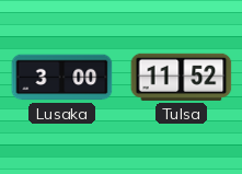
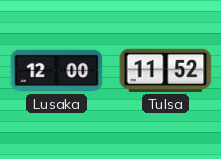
Lusaka: 3:00 -> 12:00 (57, 71)
